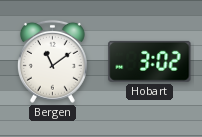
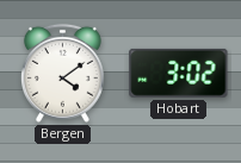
Bergen: 11:09 -> 4:09 (62, 73)
